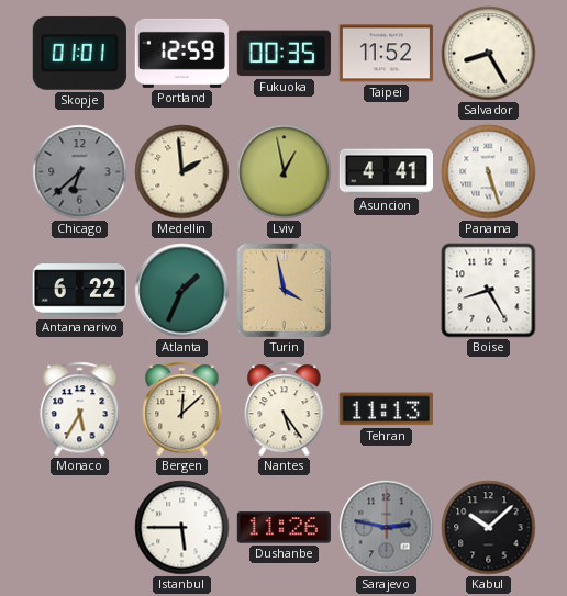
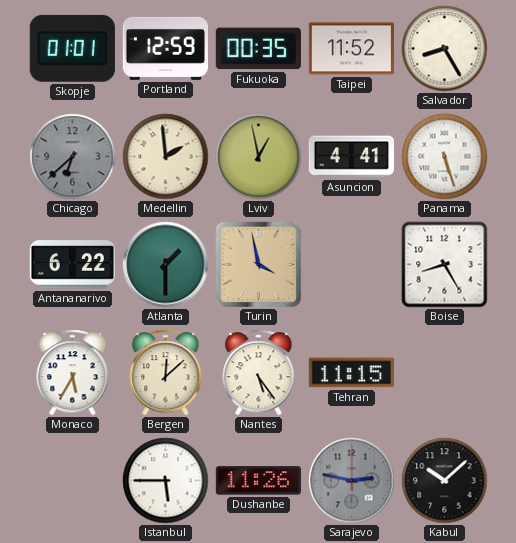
Atlanta: 1:34 -> 1:30 (166, 265)
Tehran: 11:13 -> 11:15 (351, 373)
